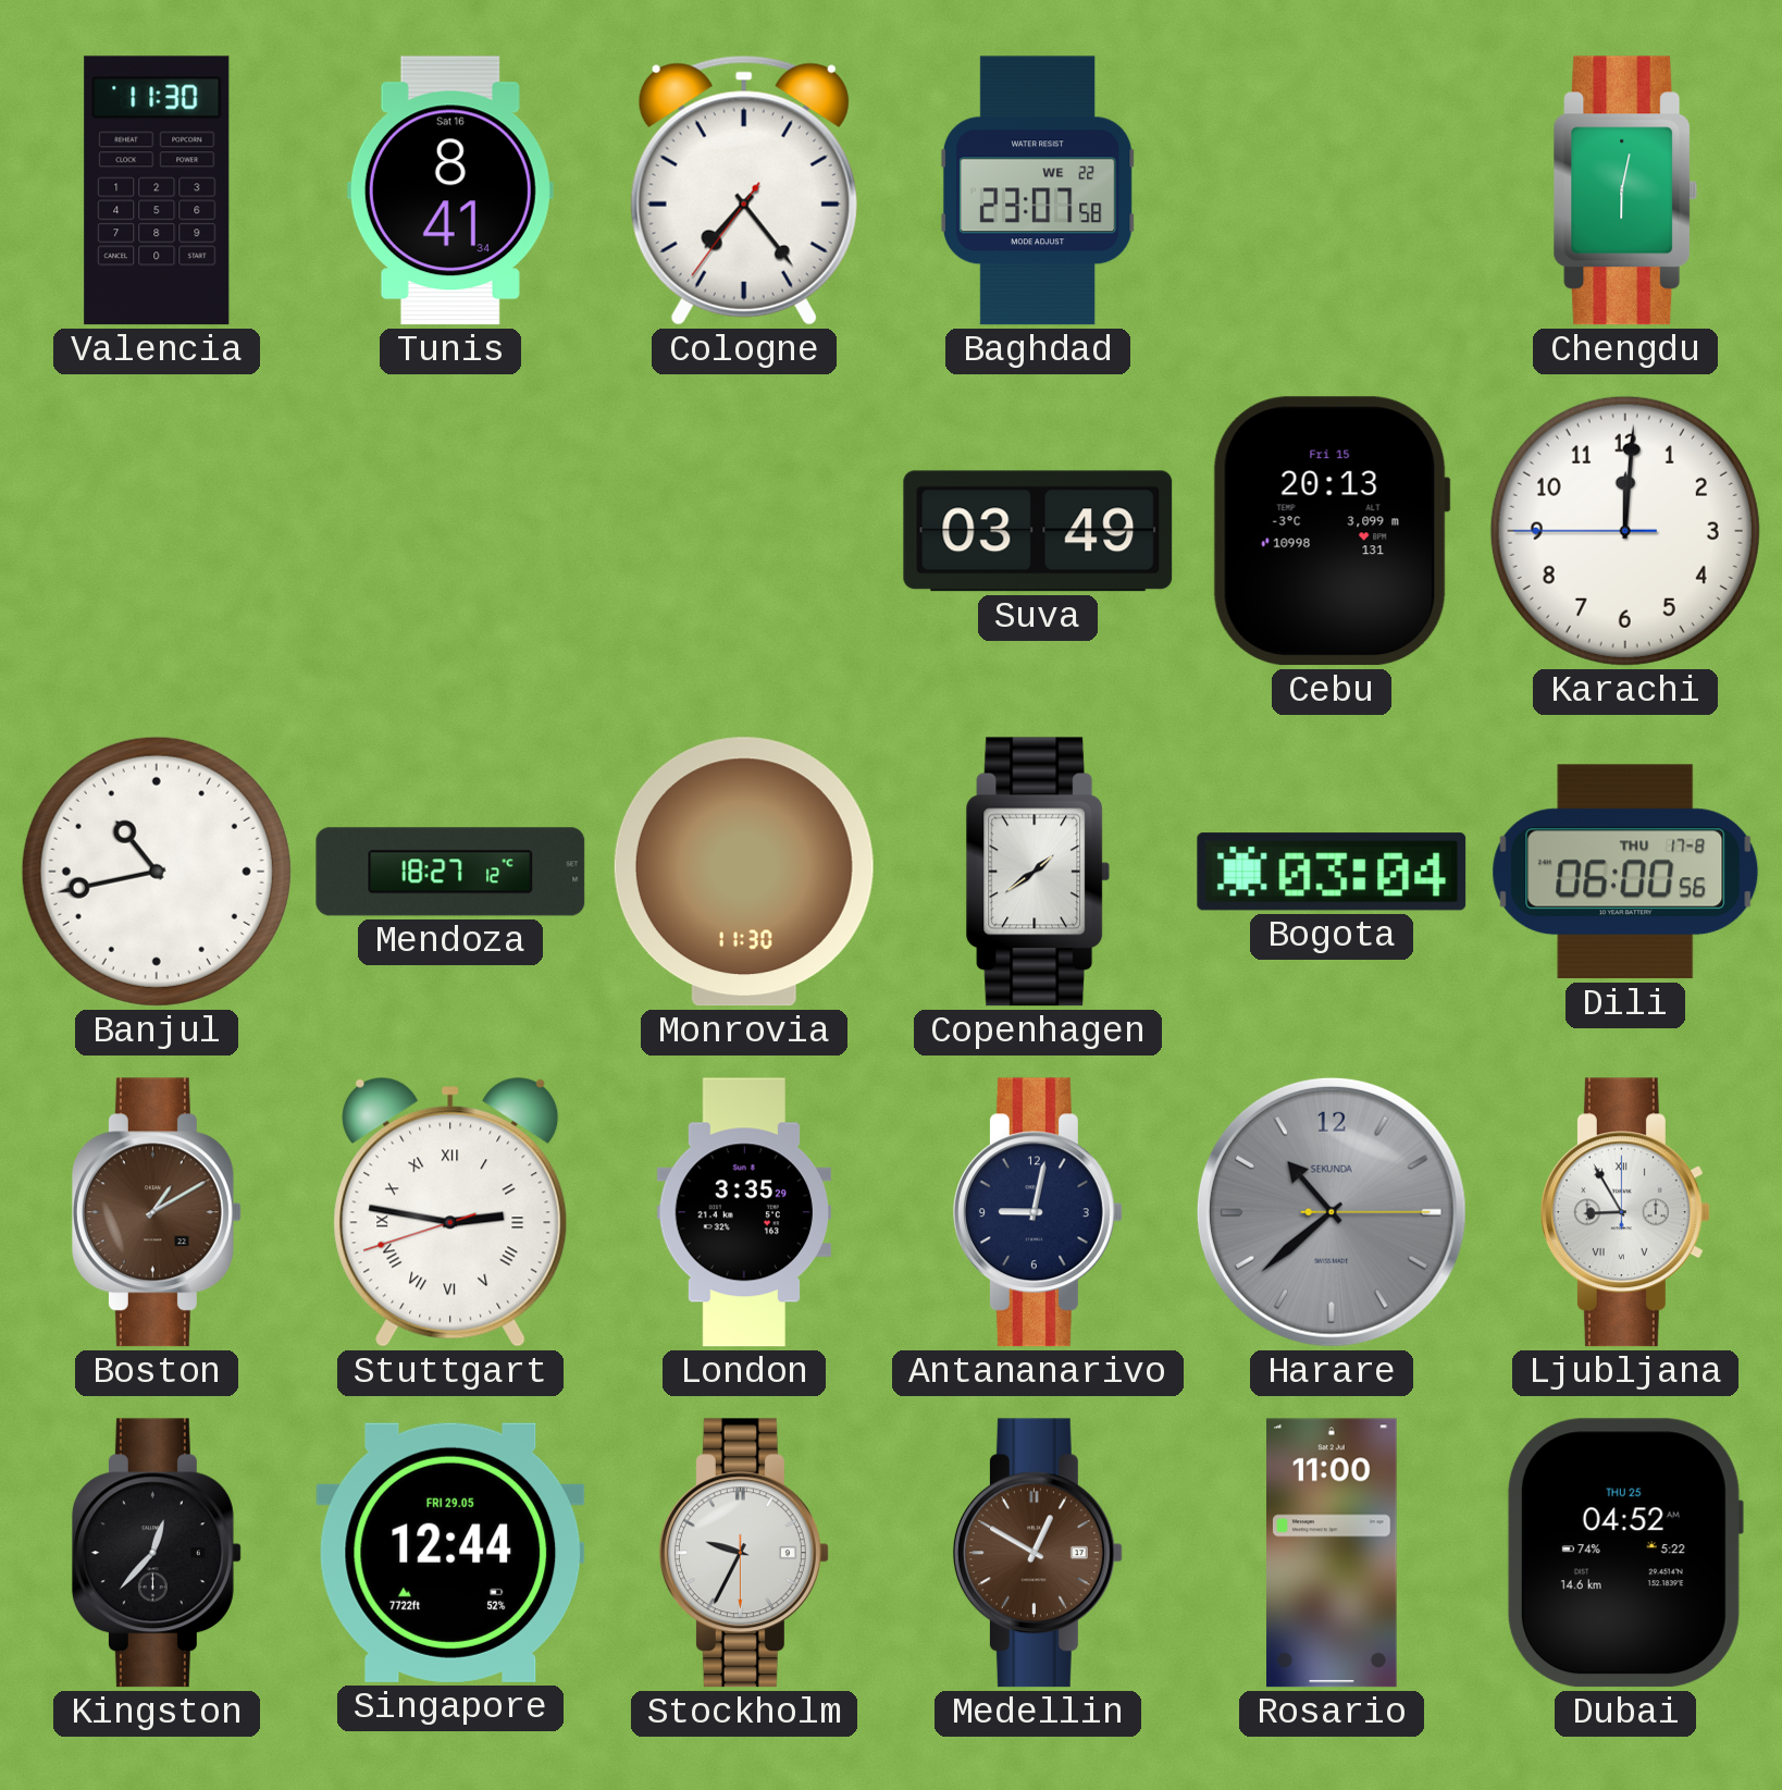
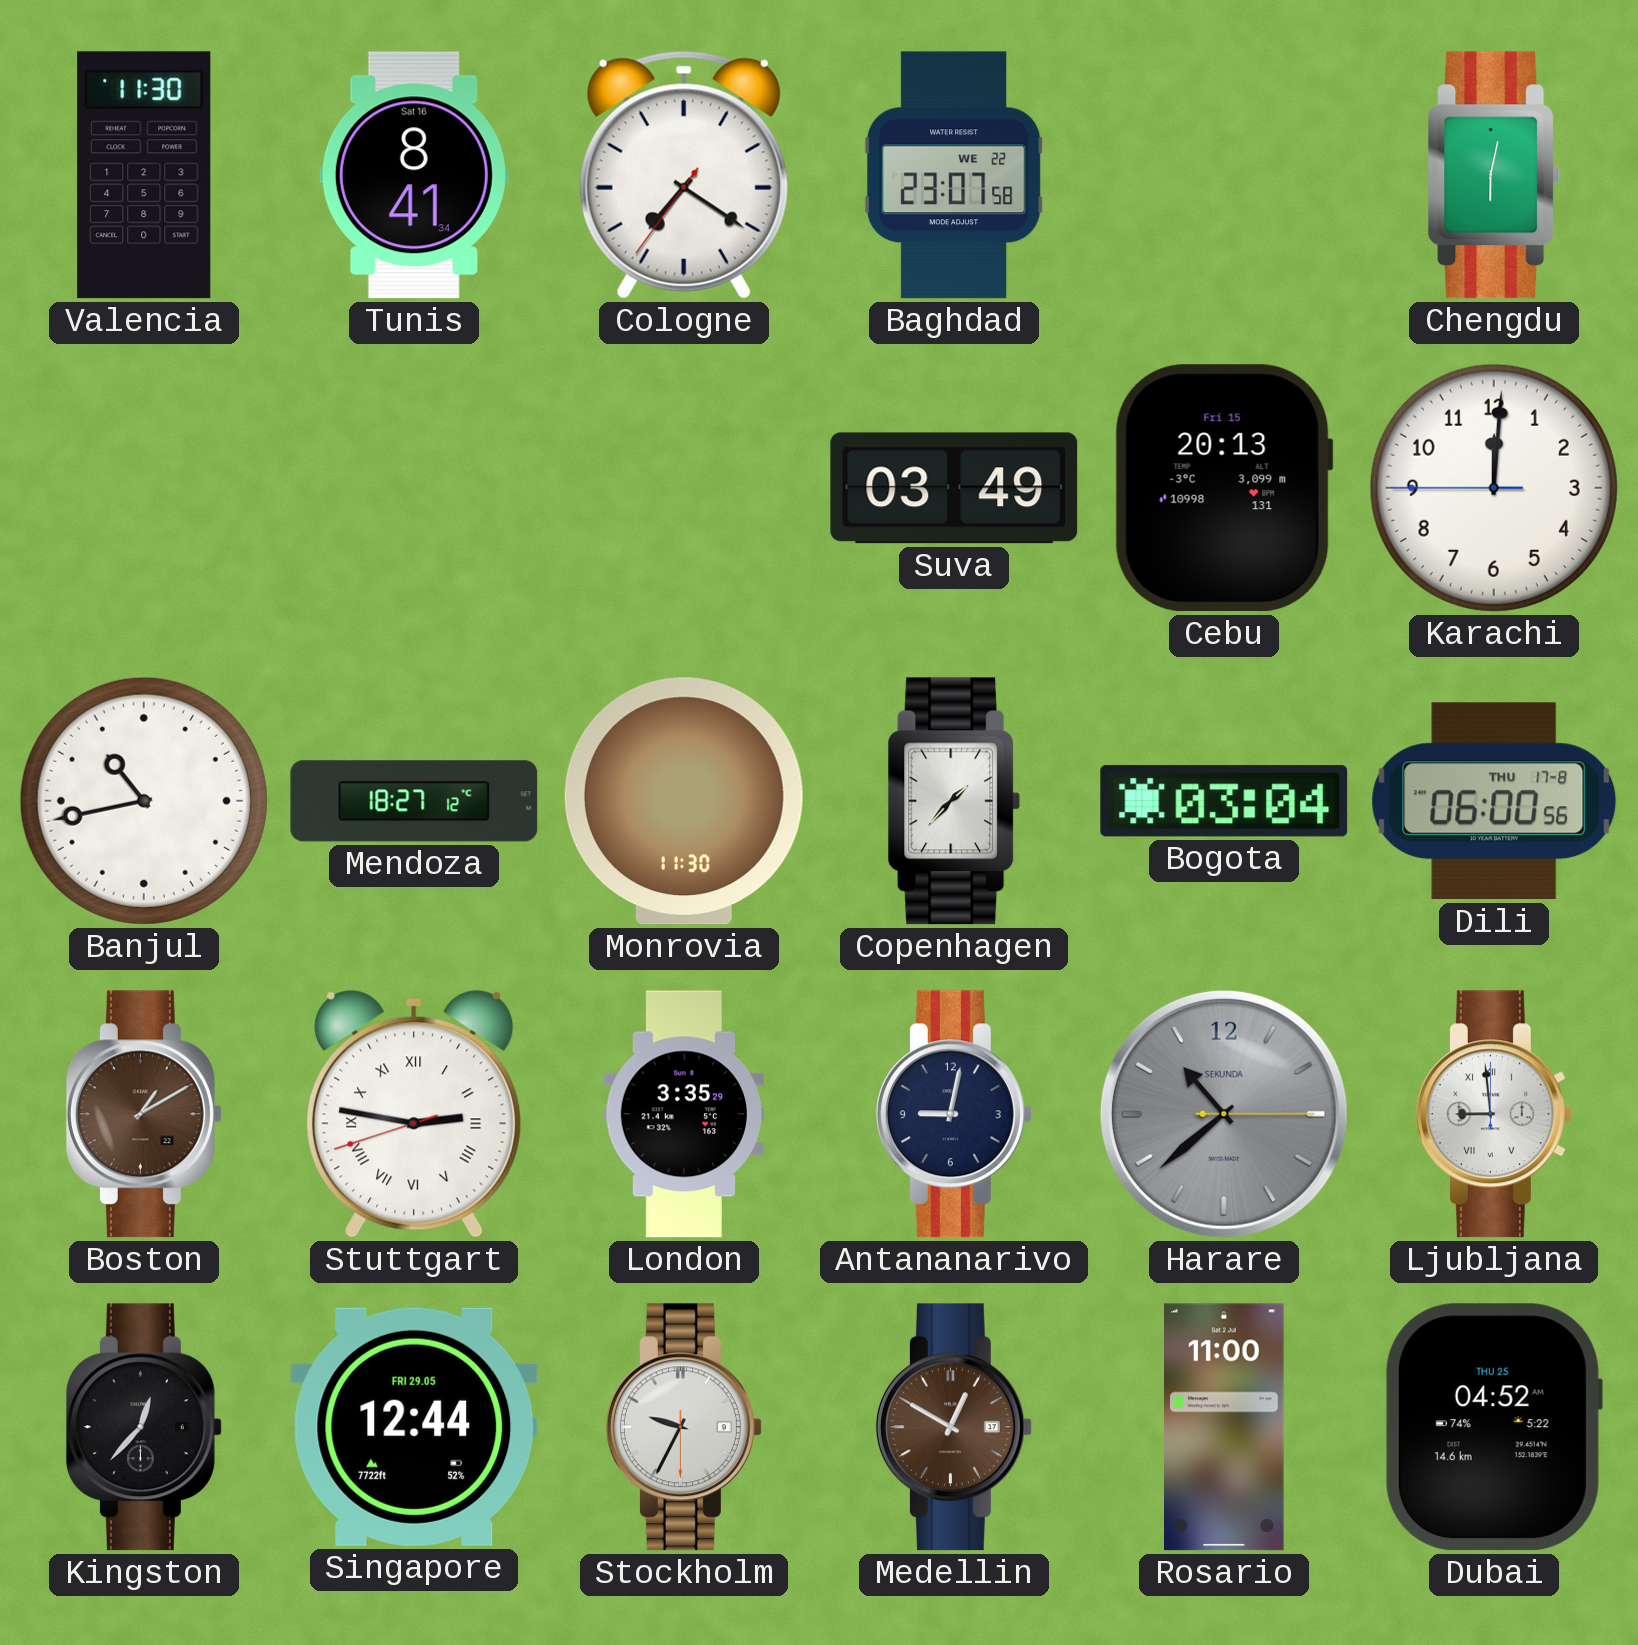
Cologne: 7:23 -> 7:20 (684, 175)
Copenhagen: 1:39 -> 1:37 (954, 801)
Ljubljana: 8:55 -> 8:59 (1494, 1114)
